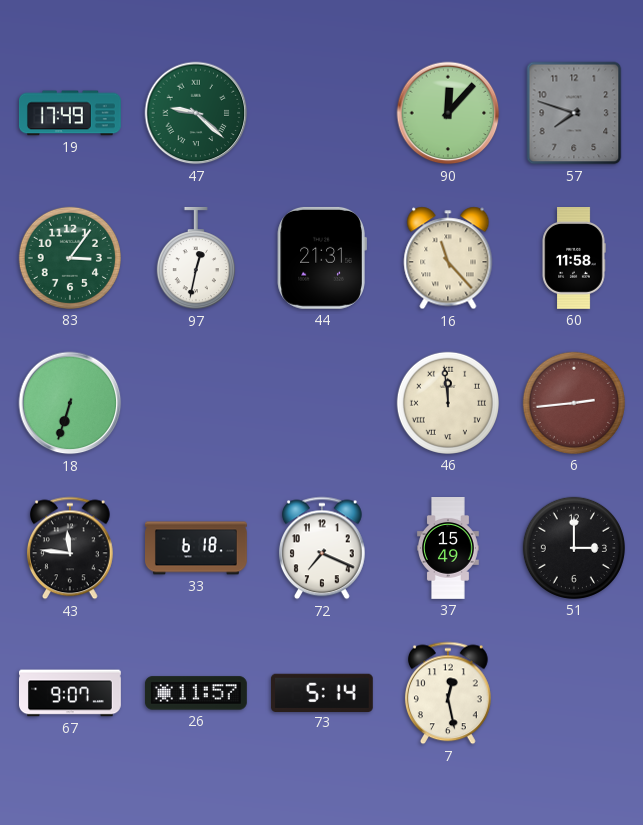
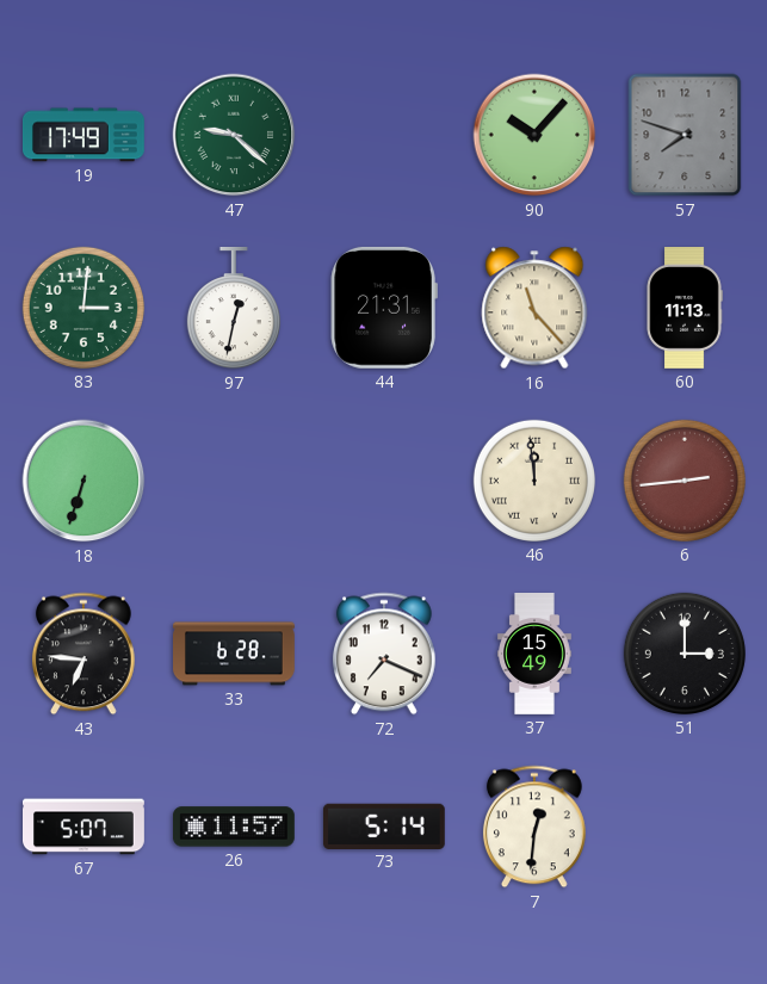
90: 12:07 -> 10:07 (534, 135)
83: 3:06 -> 3:01 (83, 308)
60: 11:58 -> 11:13 (685, 309)
43: 11:46 -> 6:46 (83, 654)
33: 6:18 -> 6:28 (235, 654)
67: 9:07 -> 5:07 (85, 827)
7: 12:28 -> 12:31 (534, 827)
